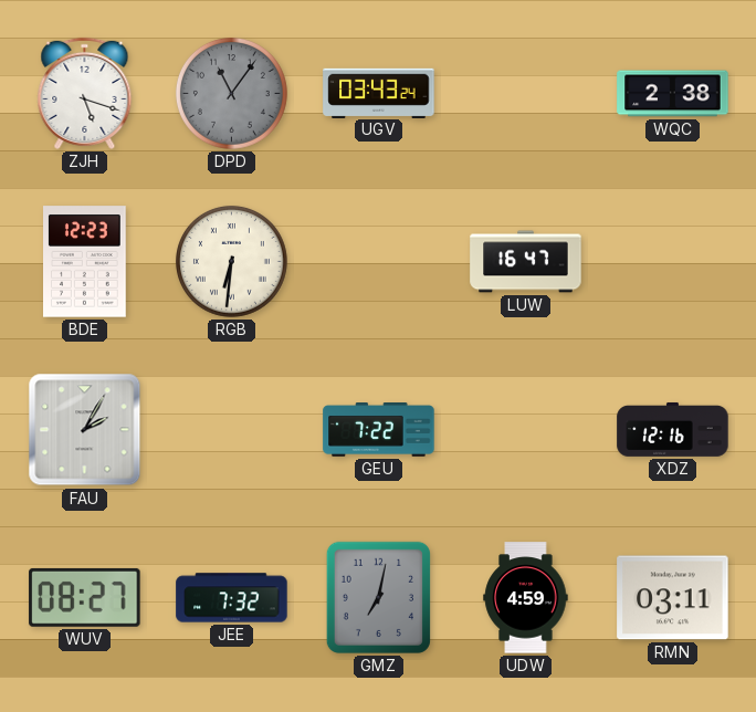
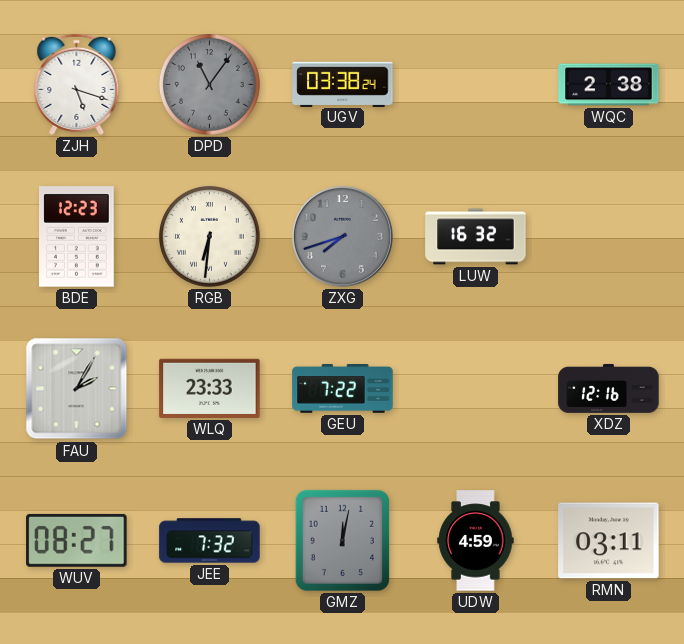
UGV: 03:43 -> 03:38 (343, 84)
ZXG: none -> 7:42 (342, 236)
LUW: 16:47 -> 16:32 (476, 237)
WLQ: none -> 23:33 (210, 388)
GMZ: 7:02 -> 12:02 (342, 540)
